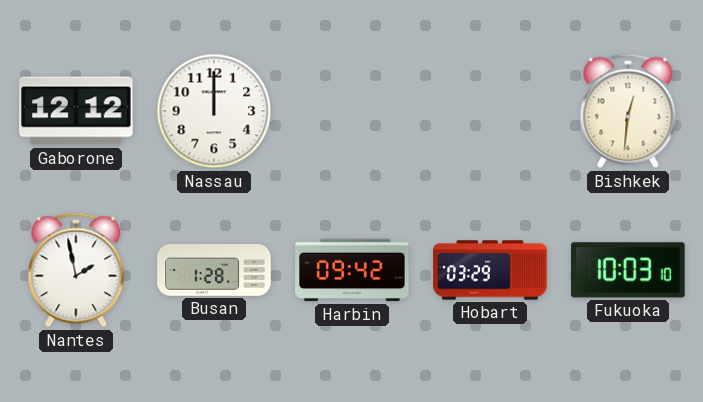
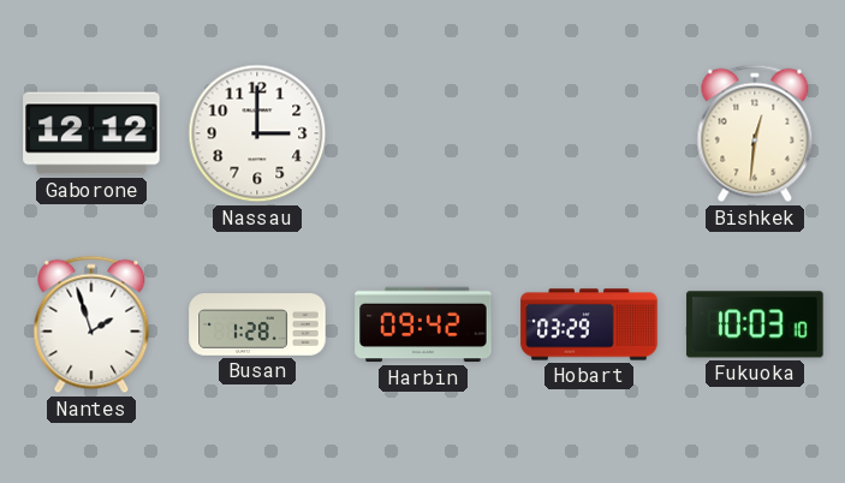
Nassau: 12:00 -> 3:00 (257, 133)
Nantes: 1:58 -> 1:57 (91, 324)
